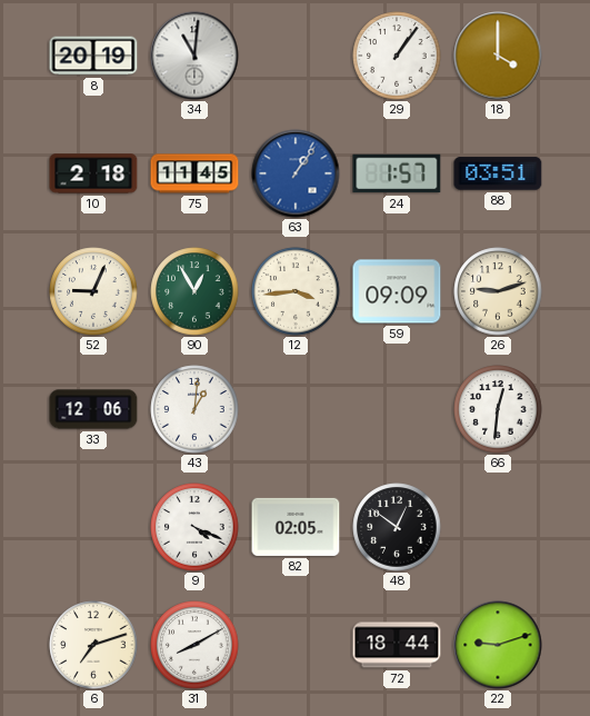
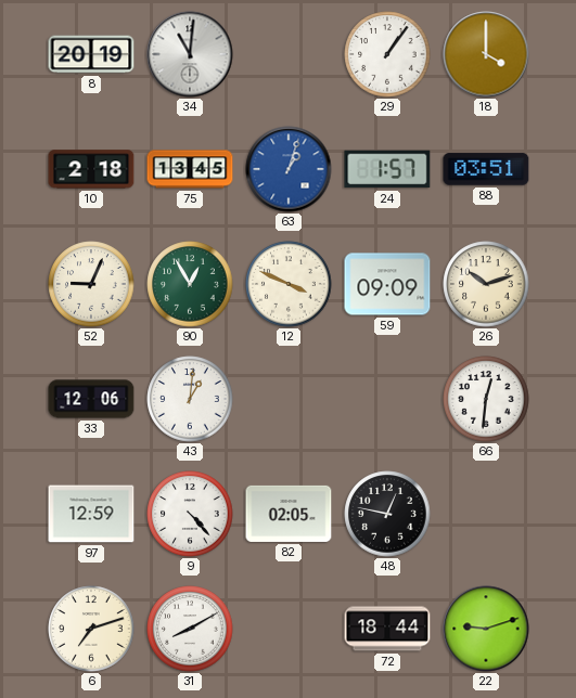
75: 11:45 -> 13:45 (190, 169)
63: 1:06 -> 1:03 (289, 169)
12: 3:44 -> 3:49 (289, 284)
26: 9:12 -> 10:12 (486, 284)
97: none -> 12:59 (91, 514)
9: 4:19 -> 4:23 (190, 514)
48: 12:51 -> 12:47 (387, 514)
